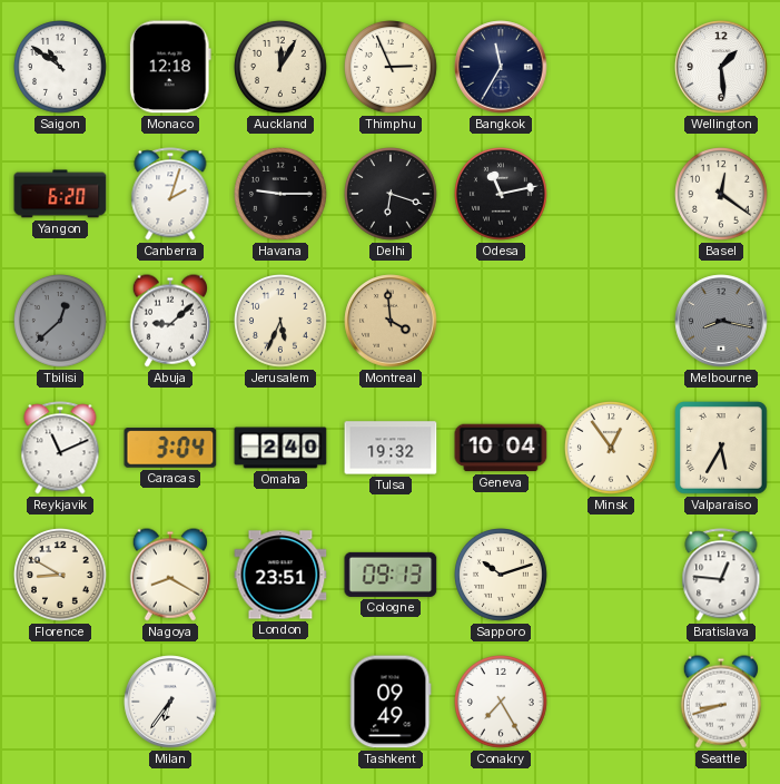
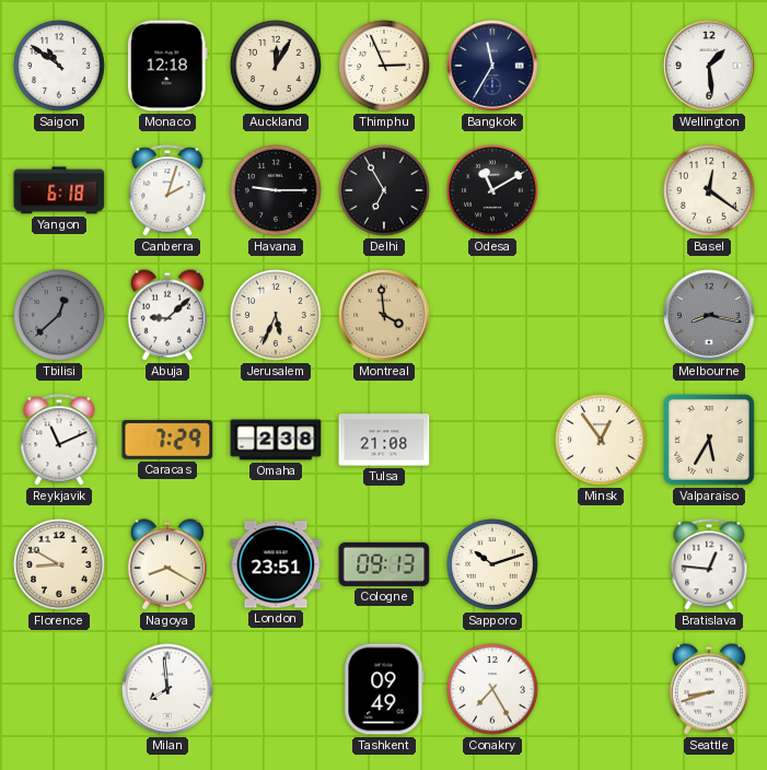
Yangon: 6:20 -> 6:18 (59, 190)
Delhi: 6:18 -> 6:55 (385, 191)
Odesa: 11:13 -> 11:10 (493, 191)
Caracas: 3:04 -> 7:29 (167, 440)
Omaha: 2:40 -> 2:38 (276, 440)
Tulsa: 19:32 -> 21:08 (384, 440)
Geneva: 10:04 -> none (501, 448)
Milan: 6:36 -> 7:59 (167, 689)
